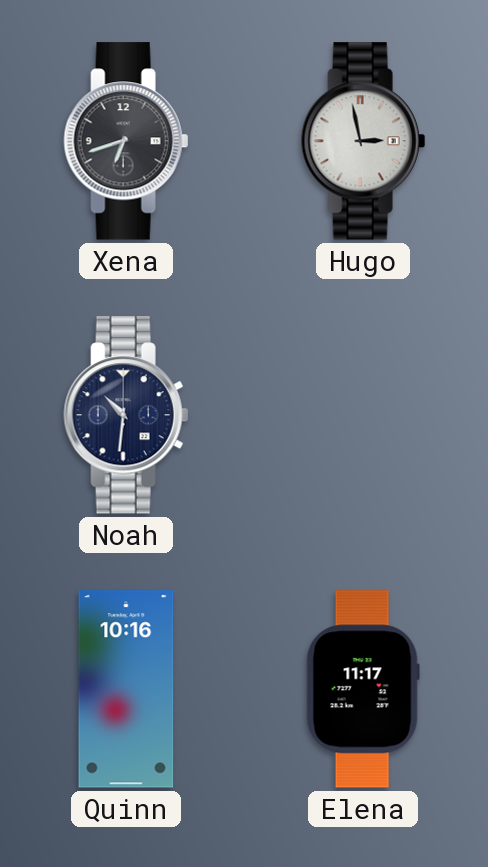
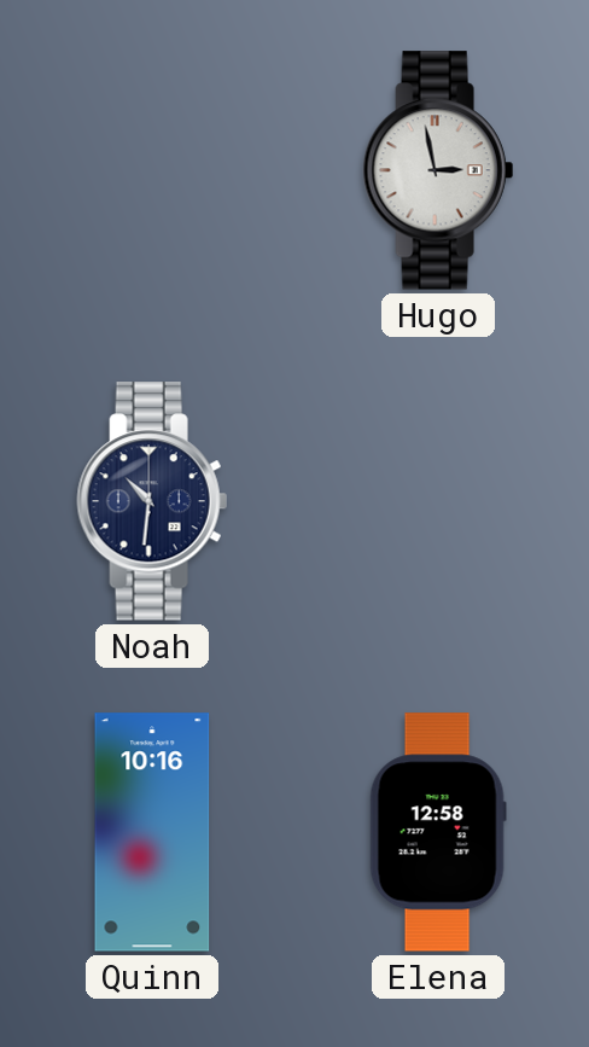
Xena: 6:42 -> none (126, 141)
Elena: 11:17 -> 12:58 (438, 832)
